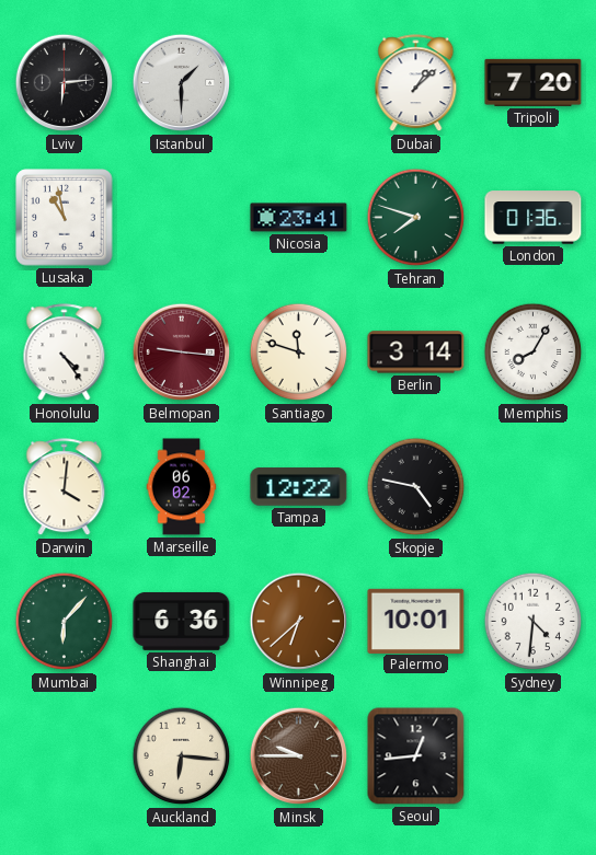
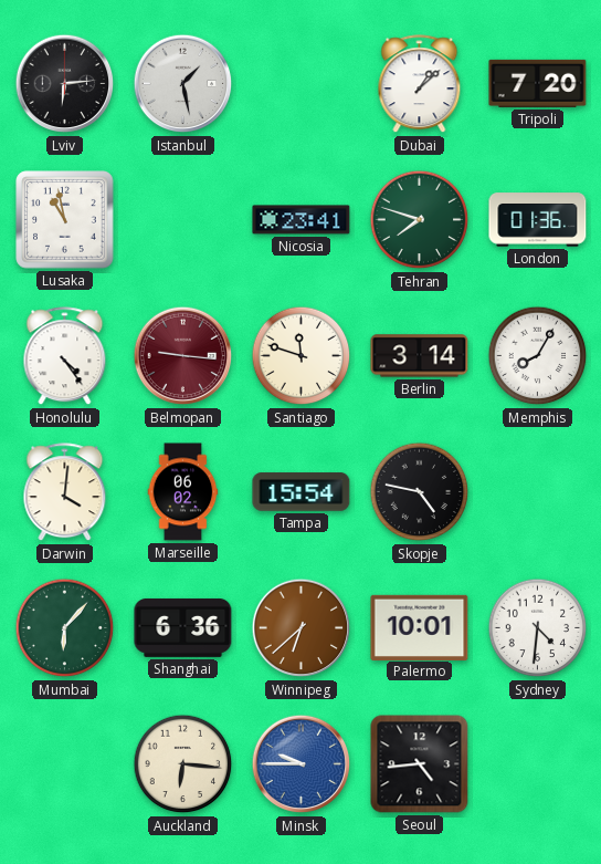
Istanbul: 1:30 -> 1:28 (183, 84)
Tampa: 12:22 -> 15:54 (302, 492)
Minsk dial: brown -> blue (302, 764)
Seoul: 12:44 -> 4:44 (420, 764)
